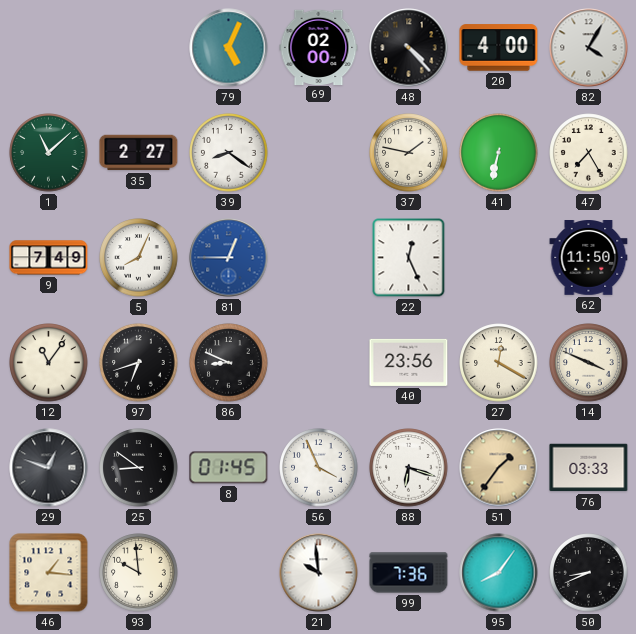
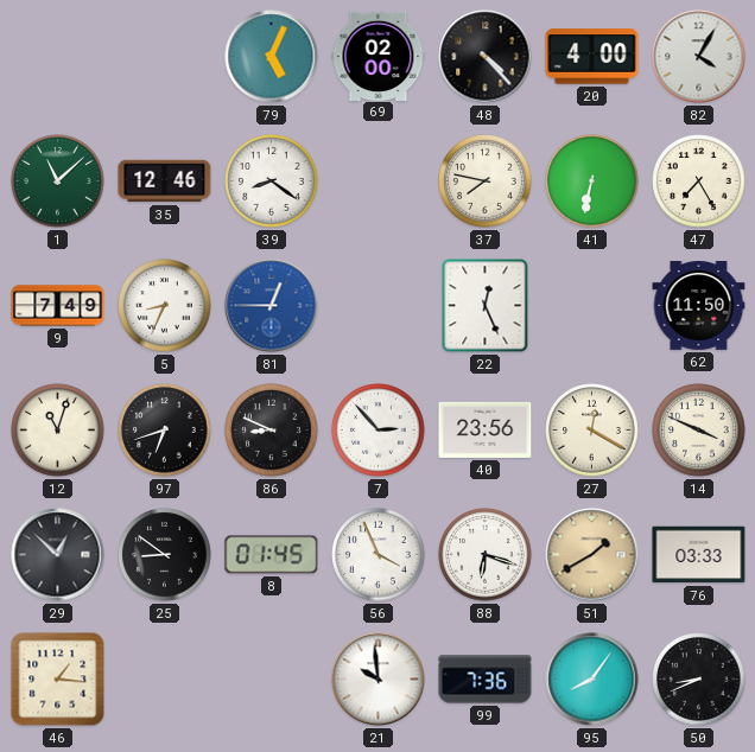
35: 2:27 -> 12:46 (165, 181)
37: 1:47 -> 7:47 (486, 181)
5: 8:04 -> 8:34 (165, 306)
12: 11:06 -> 11:03 (58, 431)
7: none -> 2:53 (379, 431)
29: 12:48 -> 12:52 (58, 555)
51: 1:36 -> 1:40 (592, 555)
93: 9:59 -> none (139, 573)
